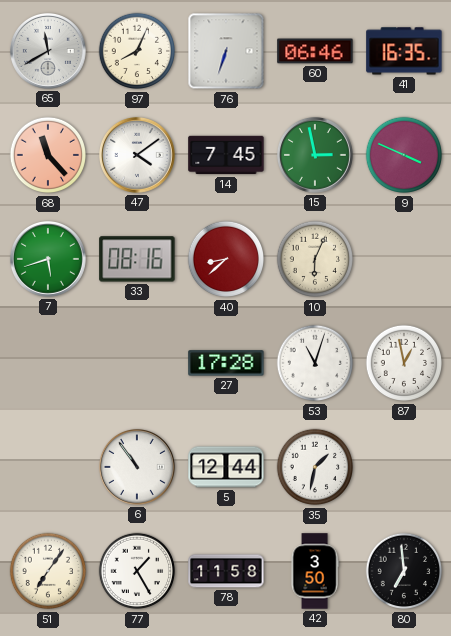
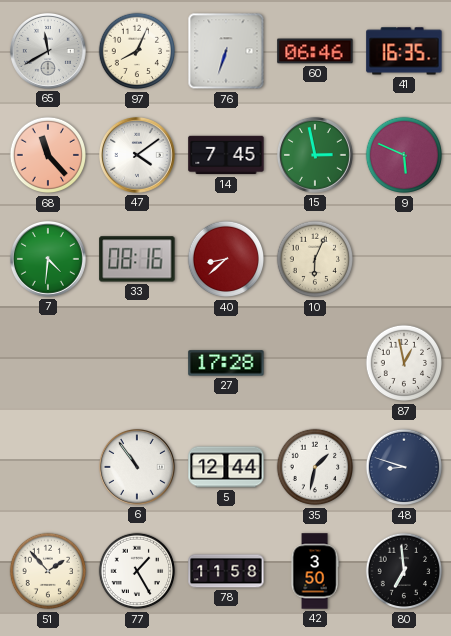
9: 3:49 -> 5:49 (404, 155)
7: 5:42 -> 4:31 (48, 259)
53: 11:03 -> none (315, 363)
48: none -> 8:48 (404, 467)
51: 7:06 -> 1:53 (48, 571)
